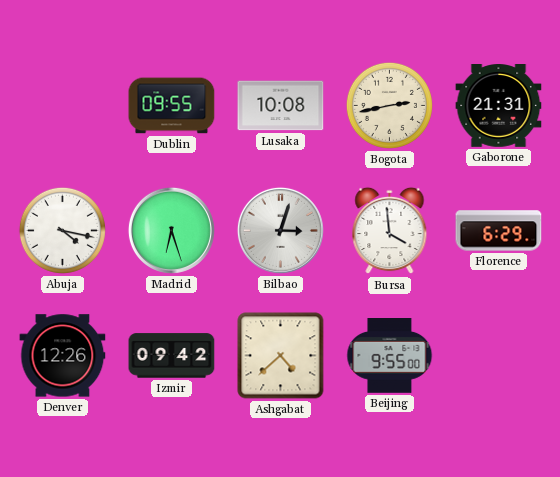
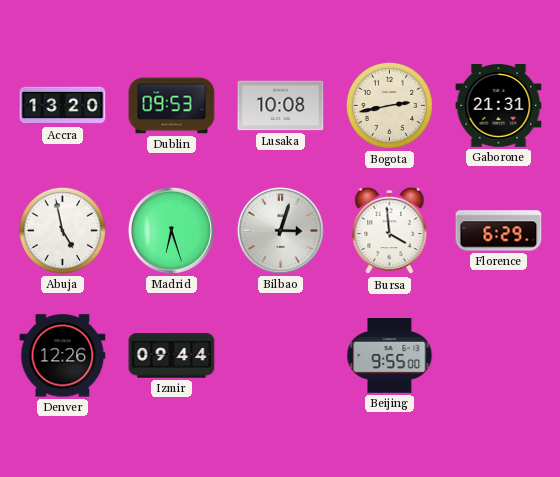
Accra: none -> 13:20 (63, 106)
Dublin: 09:55 -> 09:53 (172, 106)
Abuja: 4:17 -> 4:58 (62, 230)
Izmir: 09:42 -> 09:44 (172, 356)
Ashgabat: 4:38 -> none (281, 356)
